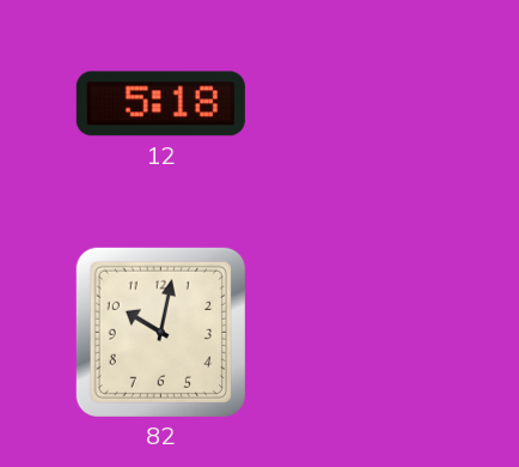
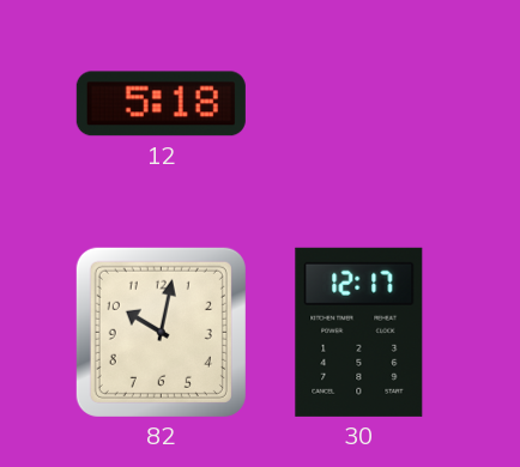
30: none -> 12:17 (359, 332)
